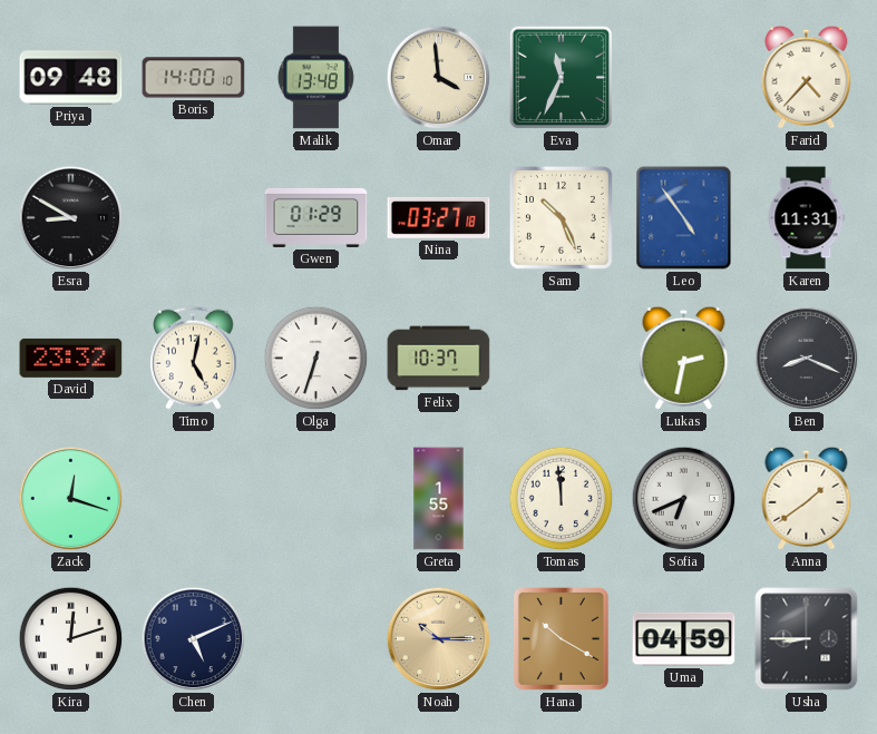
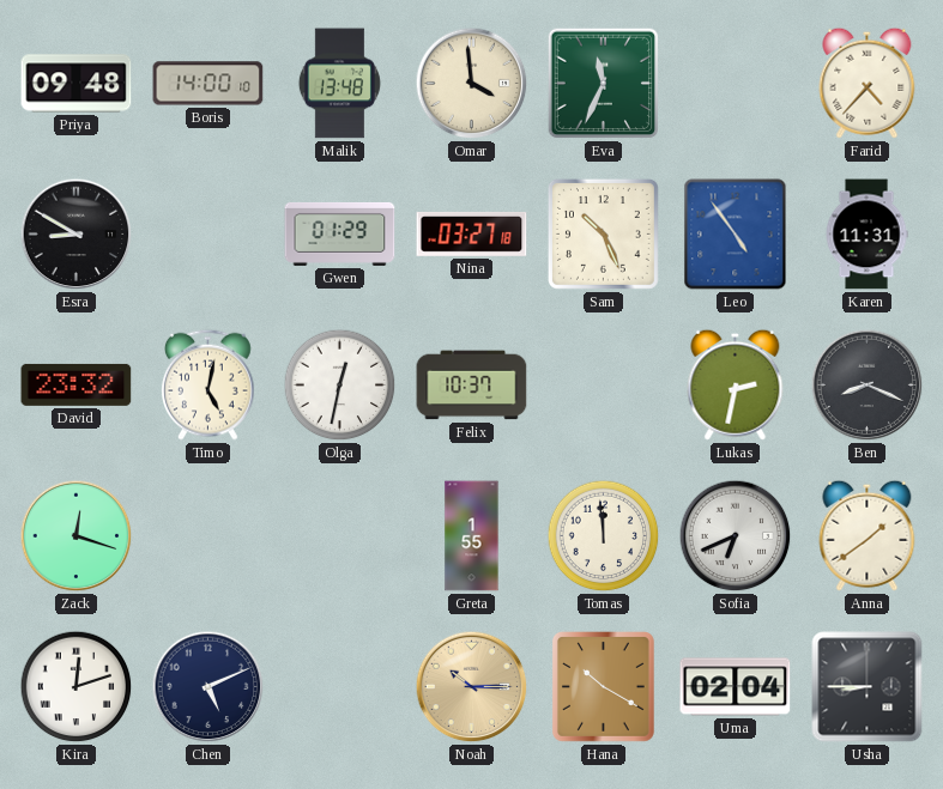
Olga: 6:33 -> 12:32 (340, 386)
Uma: 04:59 -> 02:04 (736, 687)
